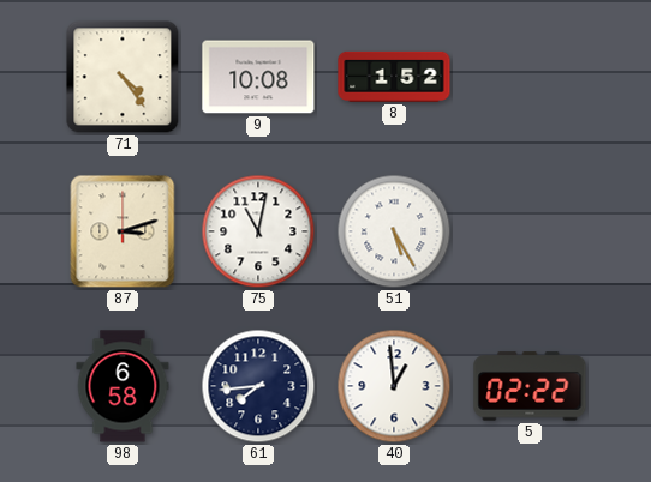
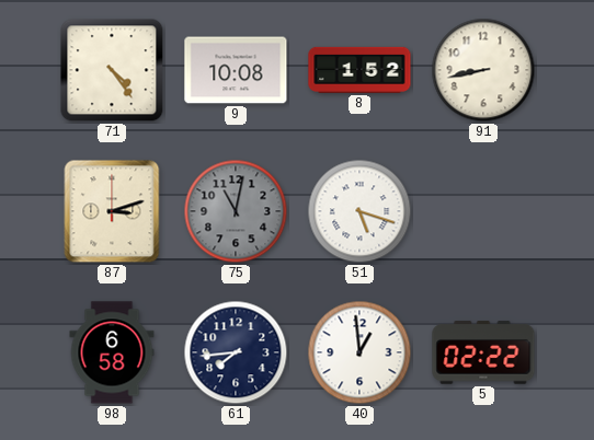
91: none -> 8:43 (483, 70)
75 dial: white -> grey (236, 211)
51: 5:25 -> 5:18 (359, 211)
